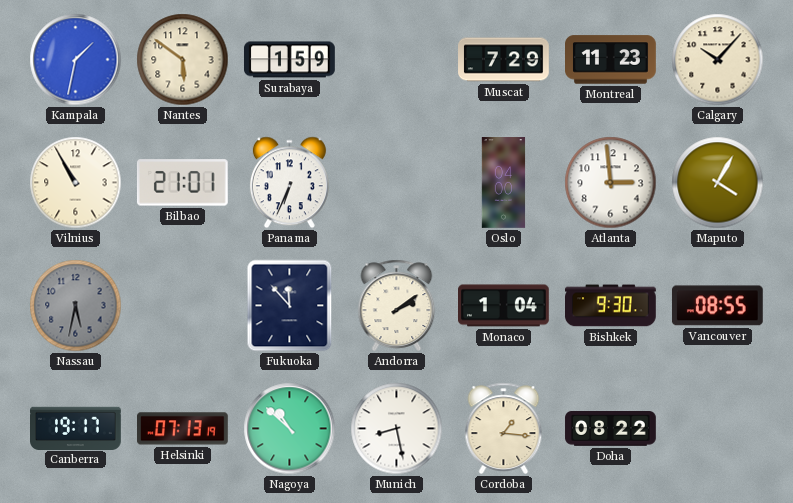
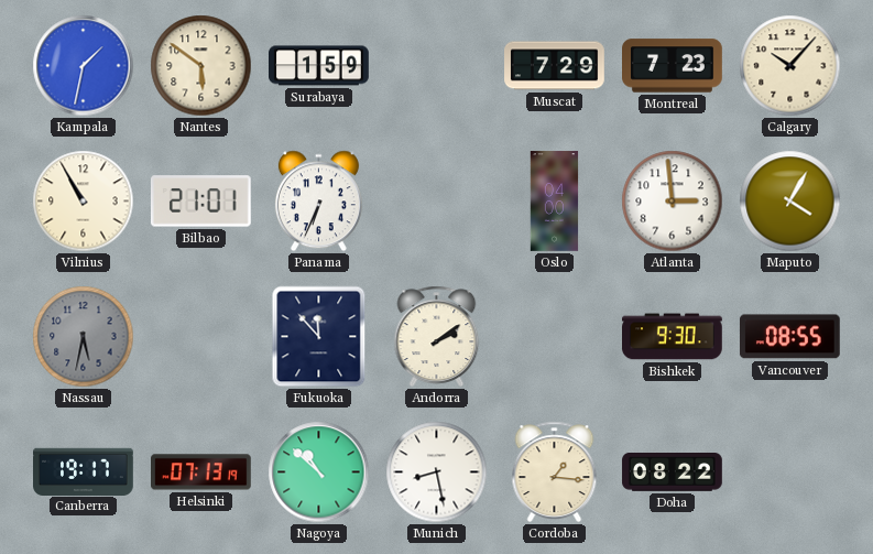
Montreal: 11:23 -> 7:23 (673, 66)
Monaco: 1:04 -> none (504, 306)
